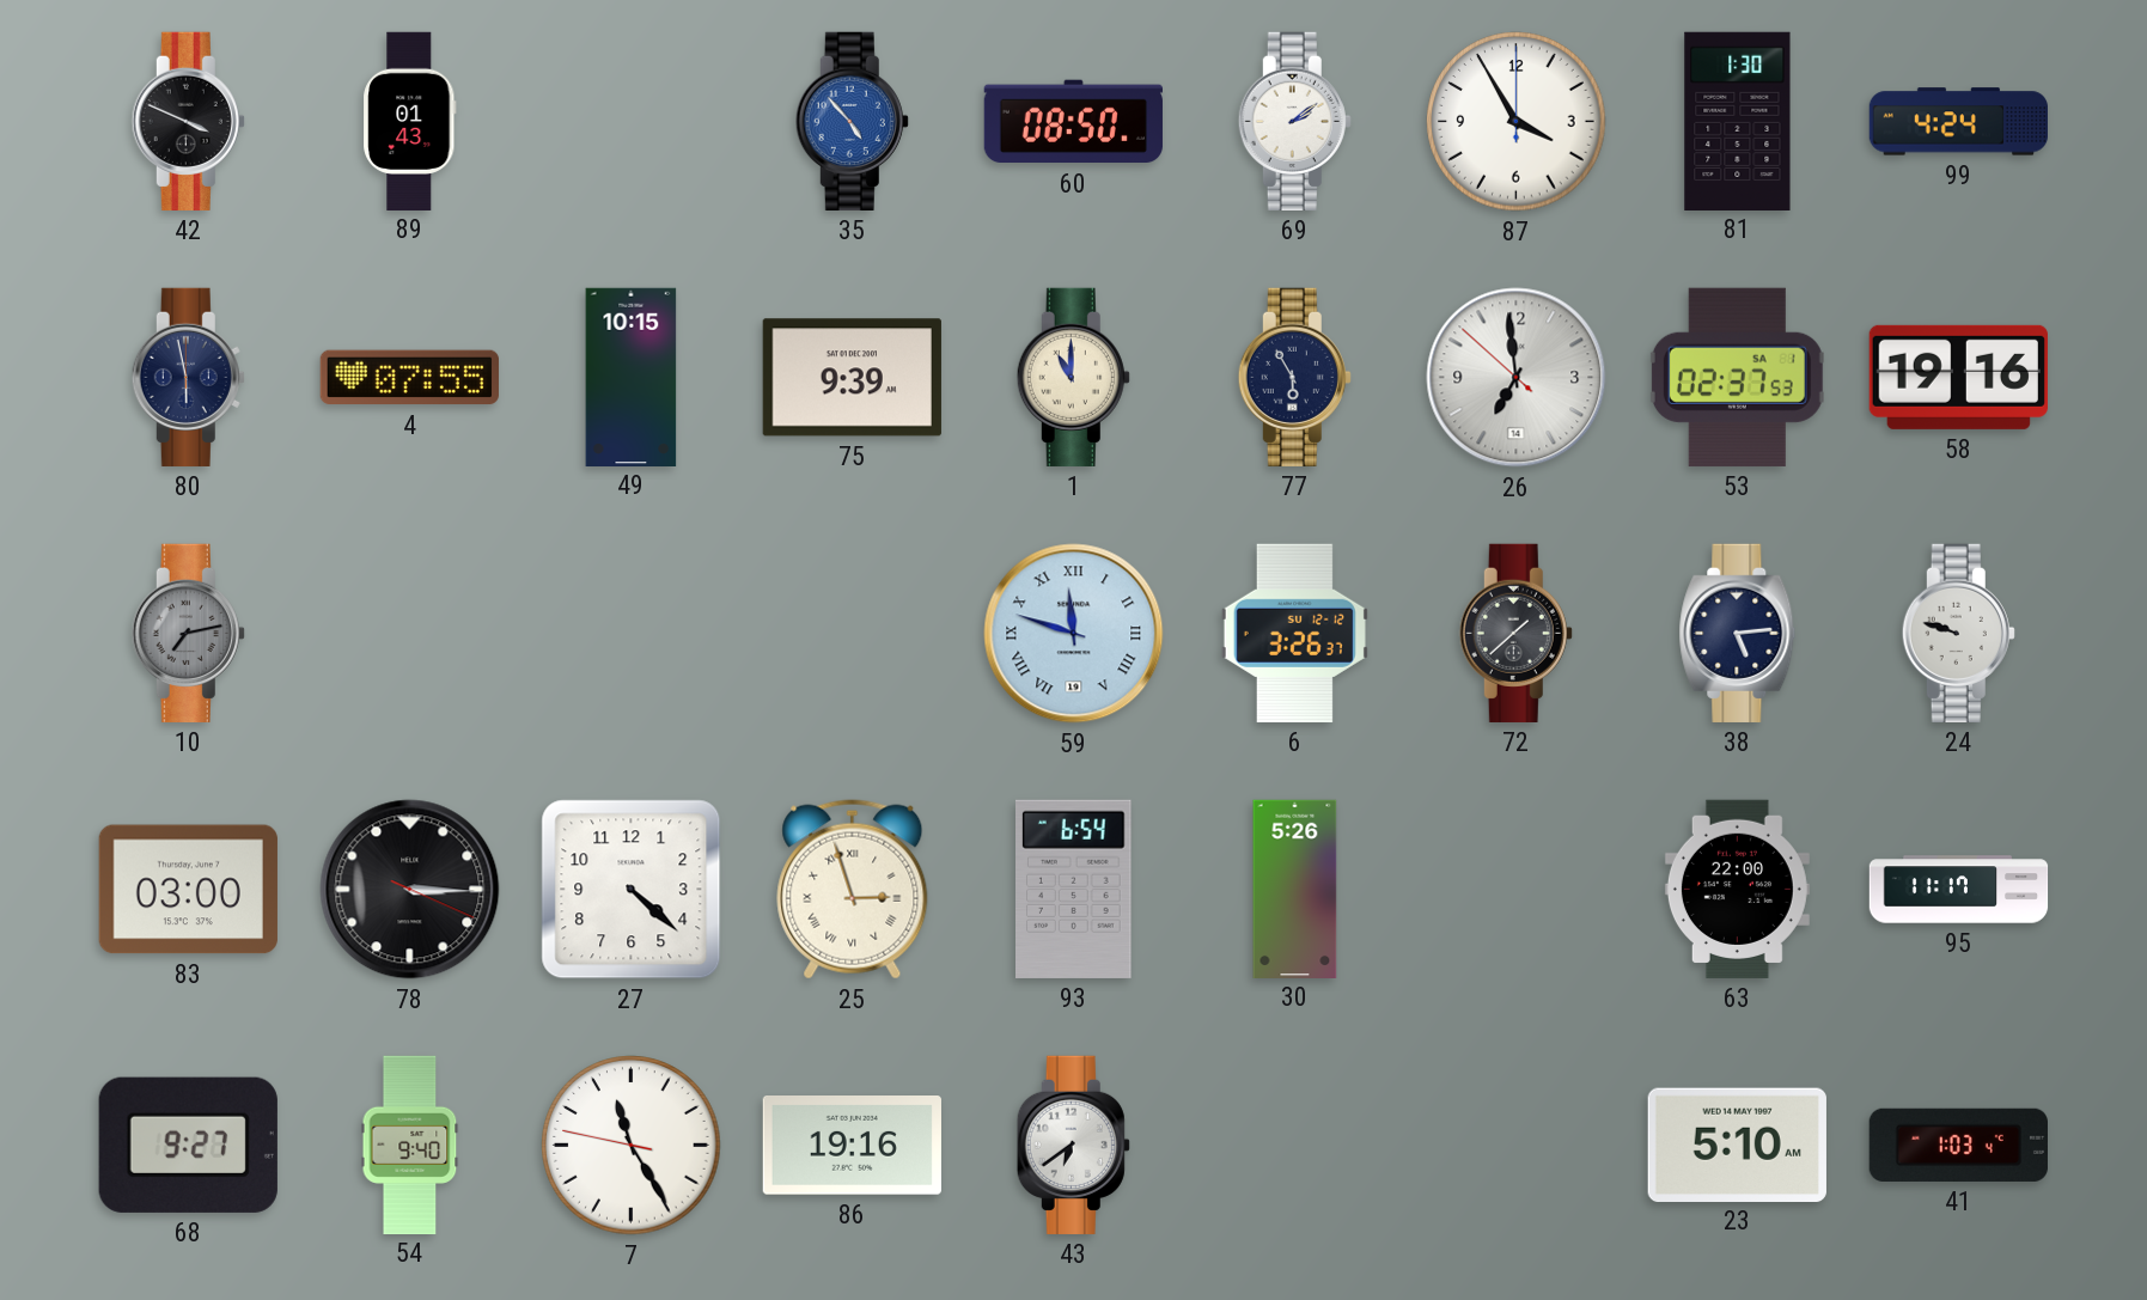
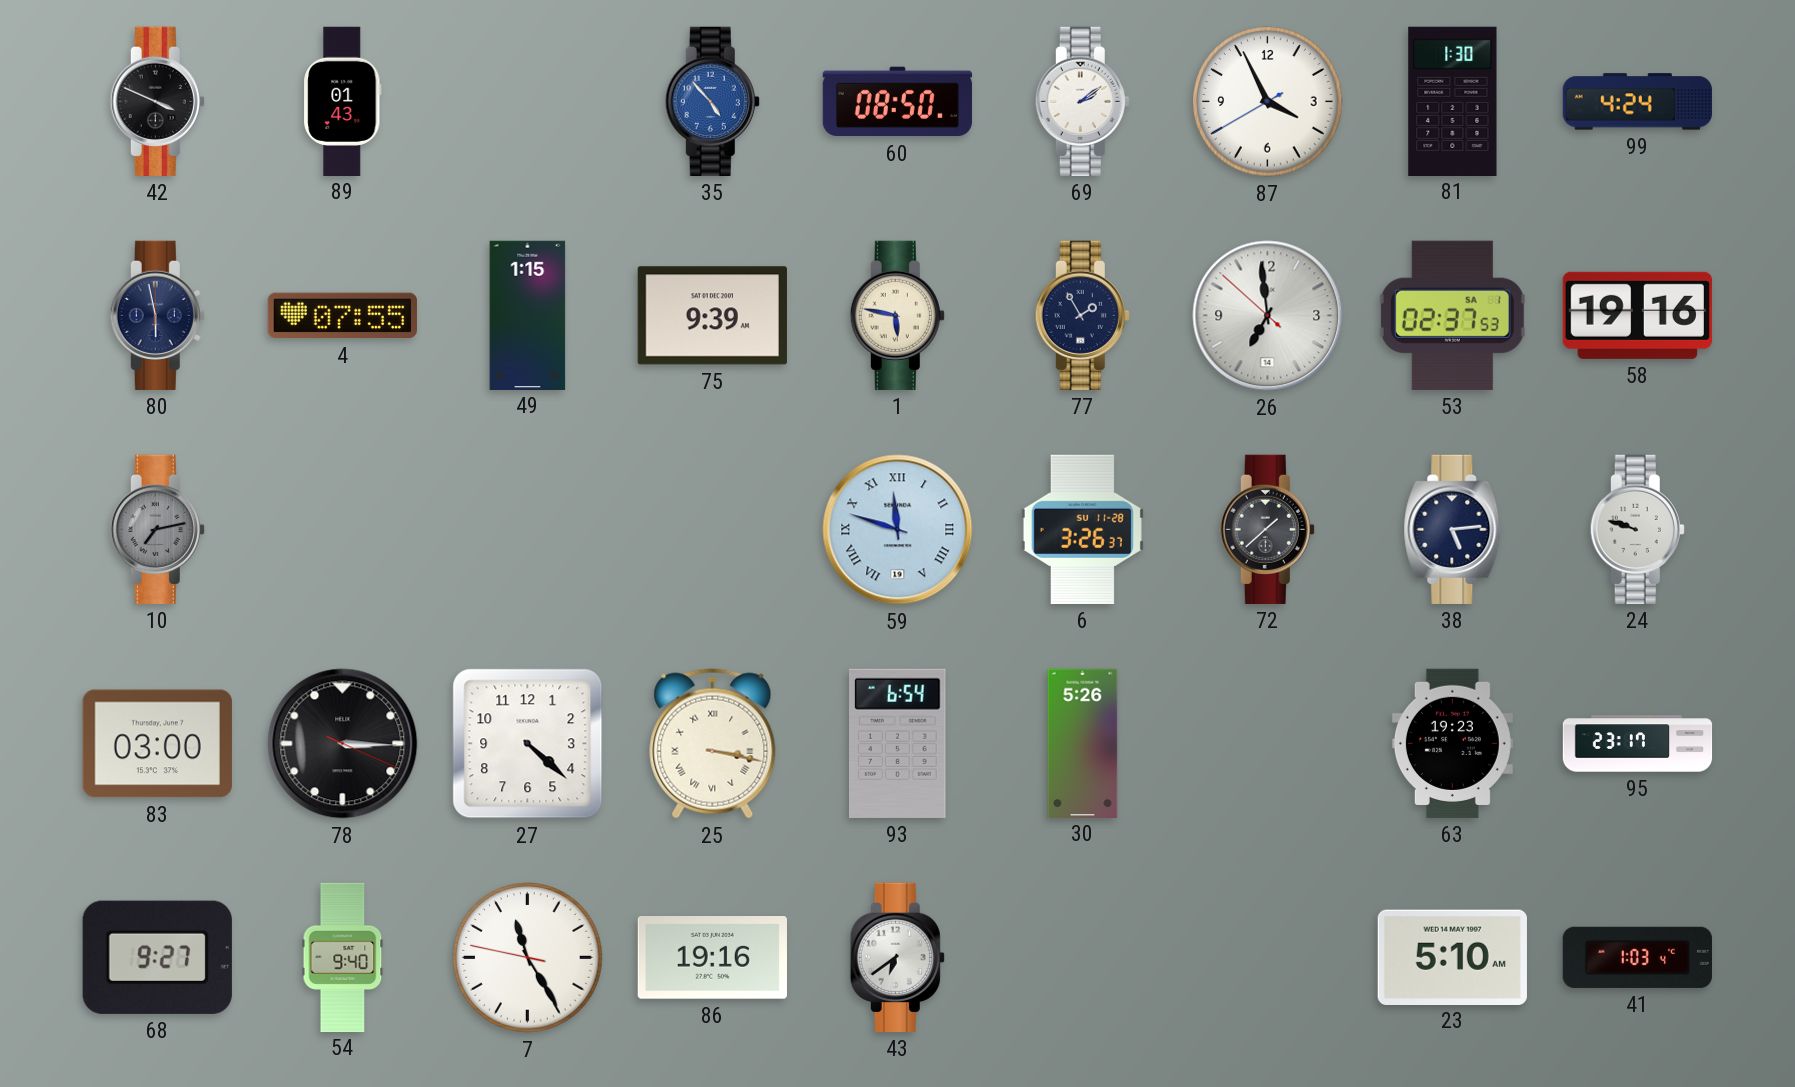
87: 3:55:00 -> 3:55:40 (1268, 102)
49: 10:15 -> 1:15 (528, 315)
1: 11:00 -> 5:47 (897, 315)
77: 5:55 -> 1:55 (1082, 315)
6 date: SU 12-12 -> SU 11-28 (1082, 529)
25: 2:57 -> 3:17 (713, 744)
63: 22:00 -> 19:23 (1452, 743)
95: 11:17 -> 23:17 (1638, 744)
